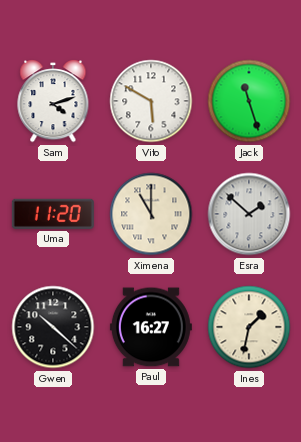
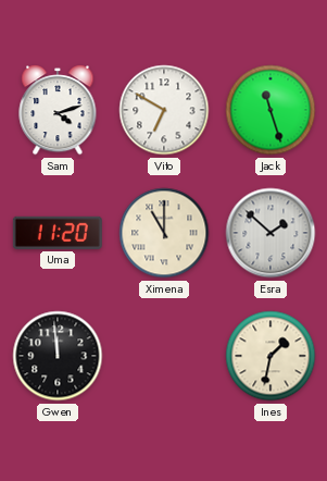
Vito: 5:50 -> 6:50 (164, 110)
Gwen: 10:22 -> 11:59 (58, 356)
Paul: 16:27 -> none (151, 327)
